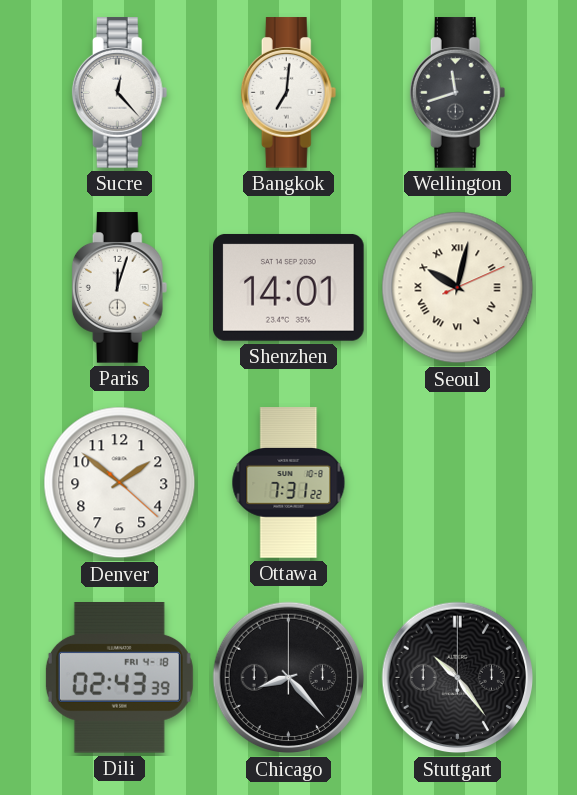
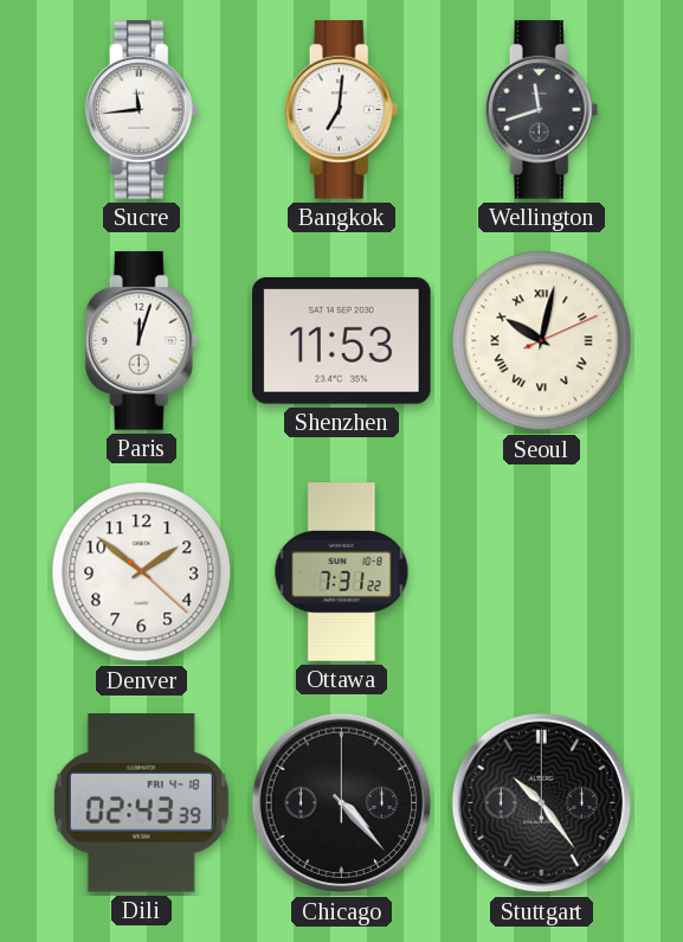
Sucre: 12:23 -> 11:44 (142, 110)
Shenzhen: 14:01 -> 11:53 (342, 340)
Chicago: 8:23 -> 4:23 (342, 803)
